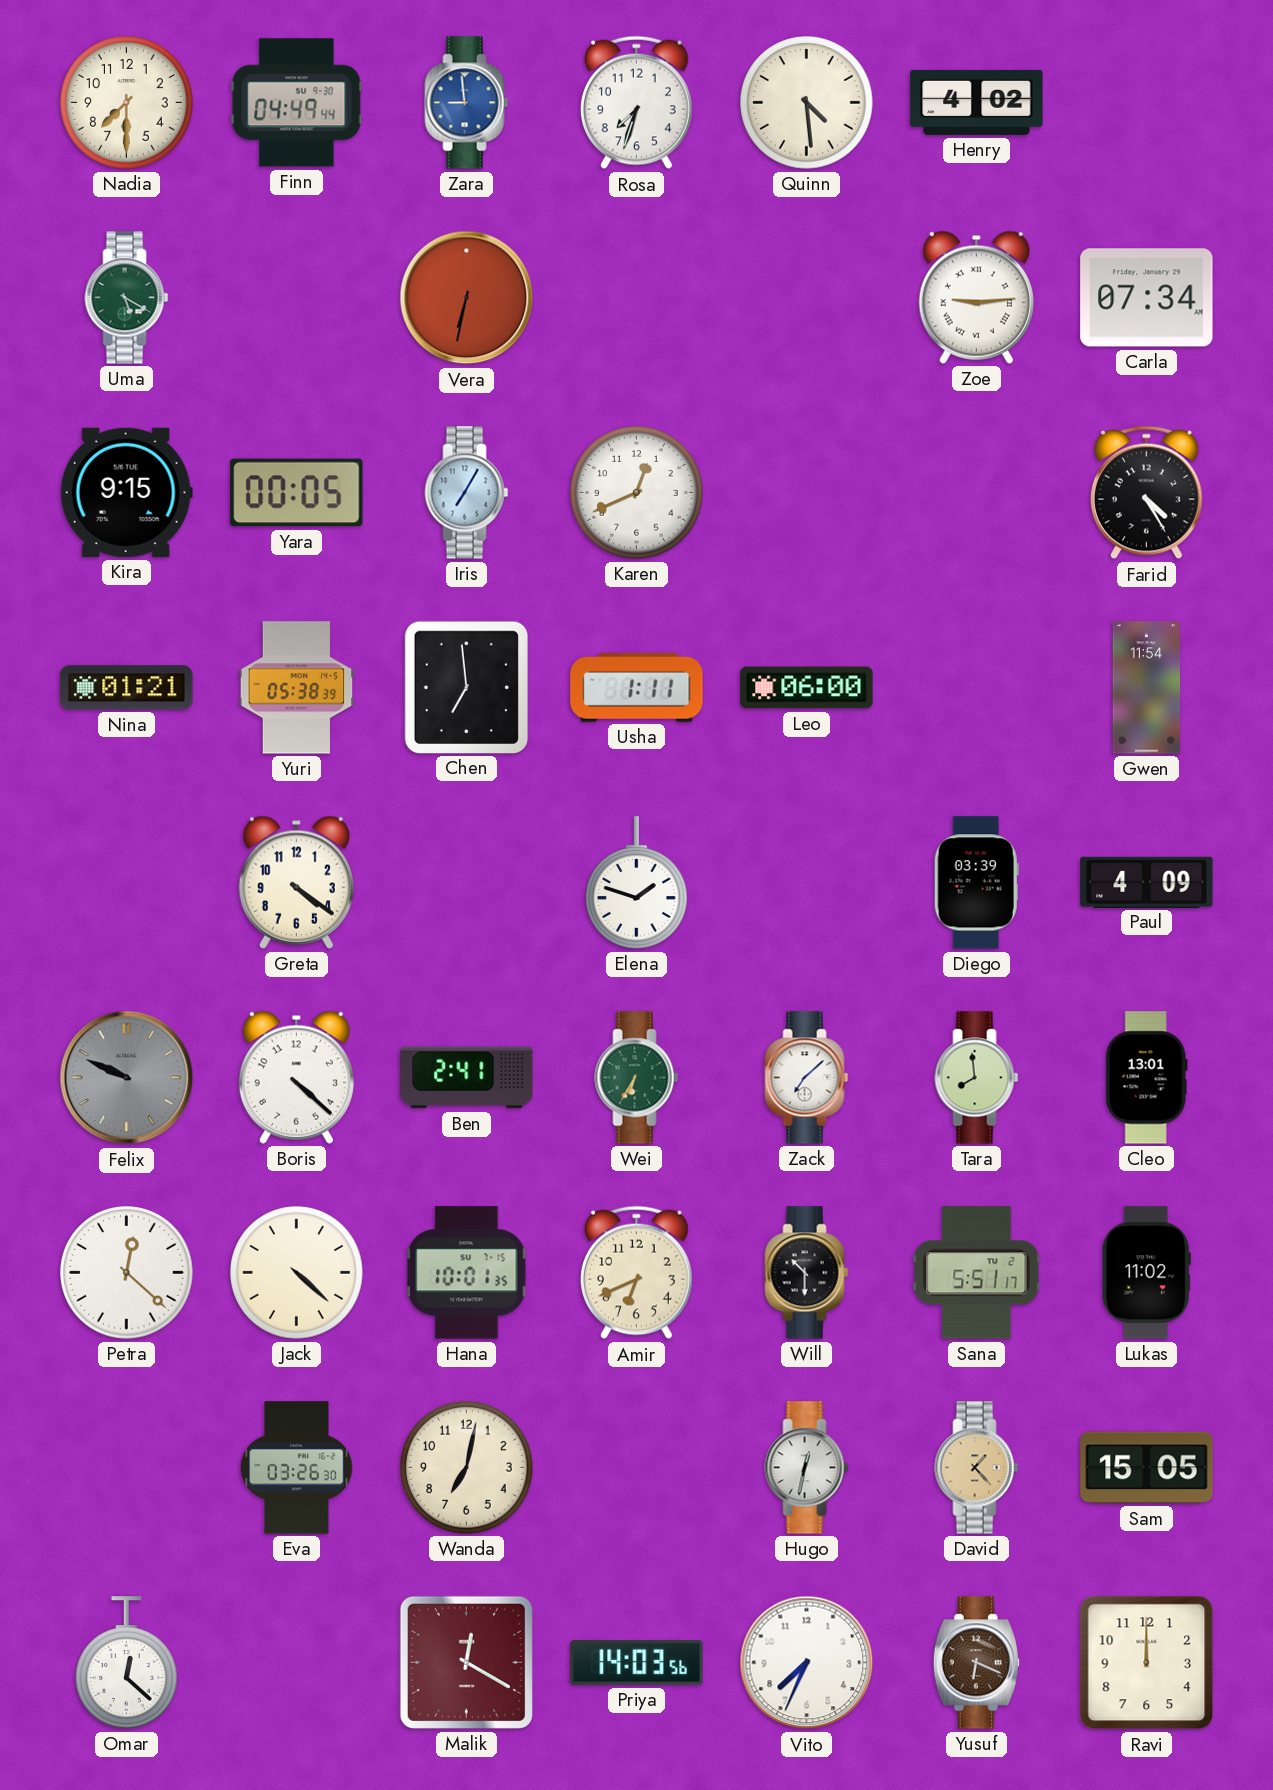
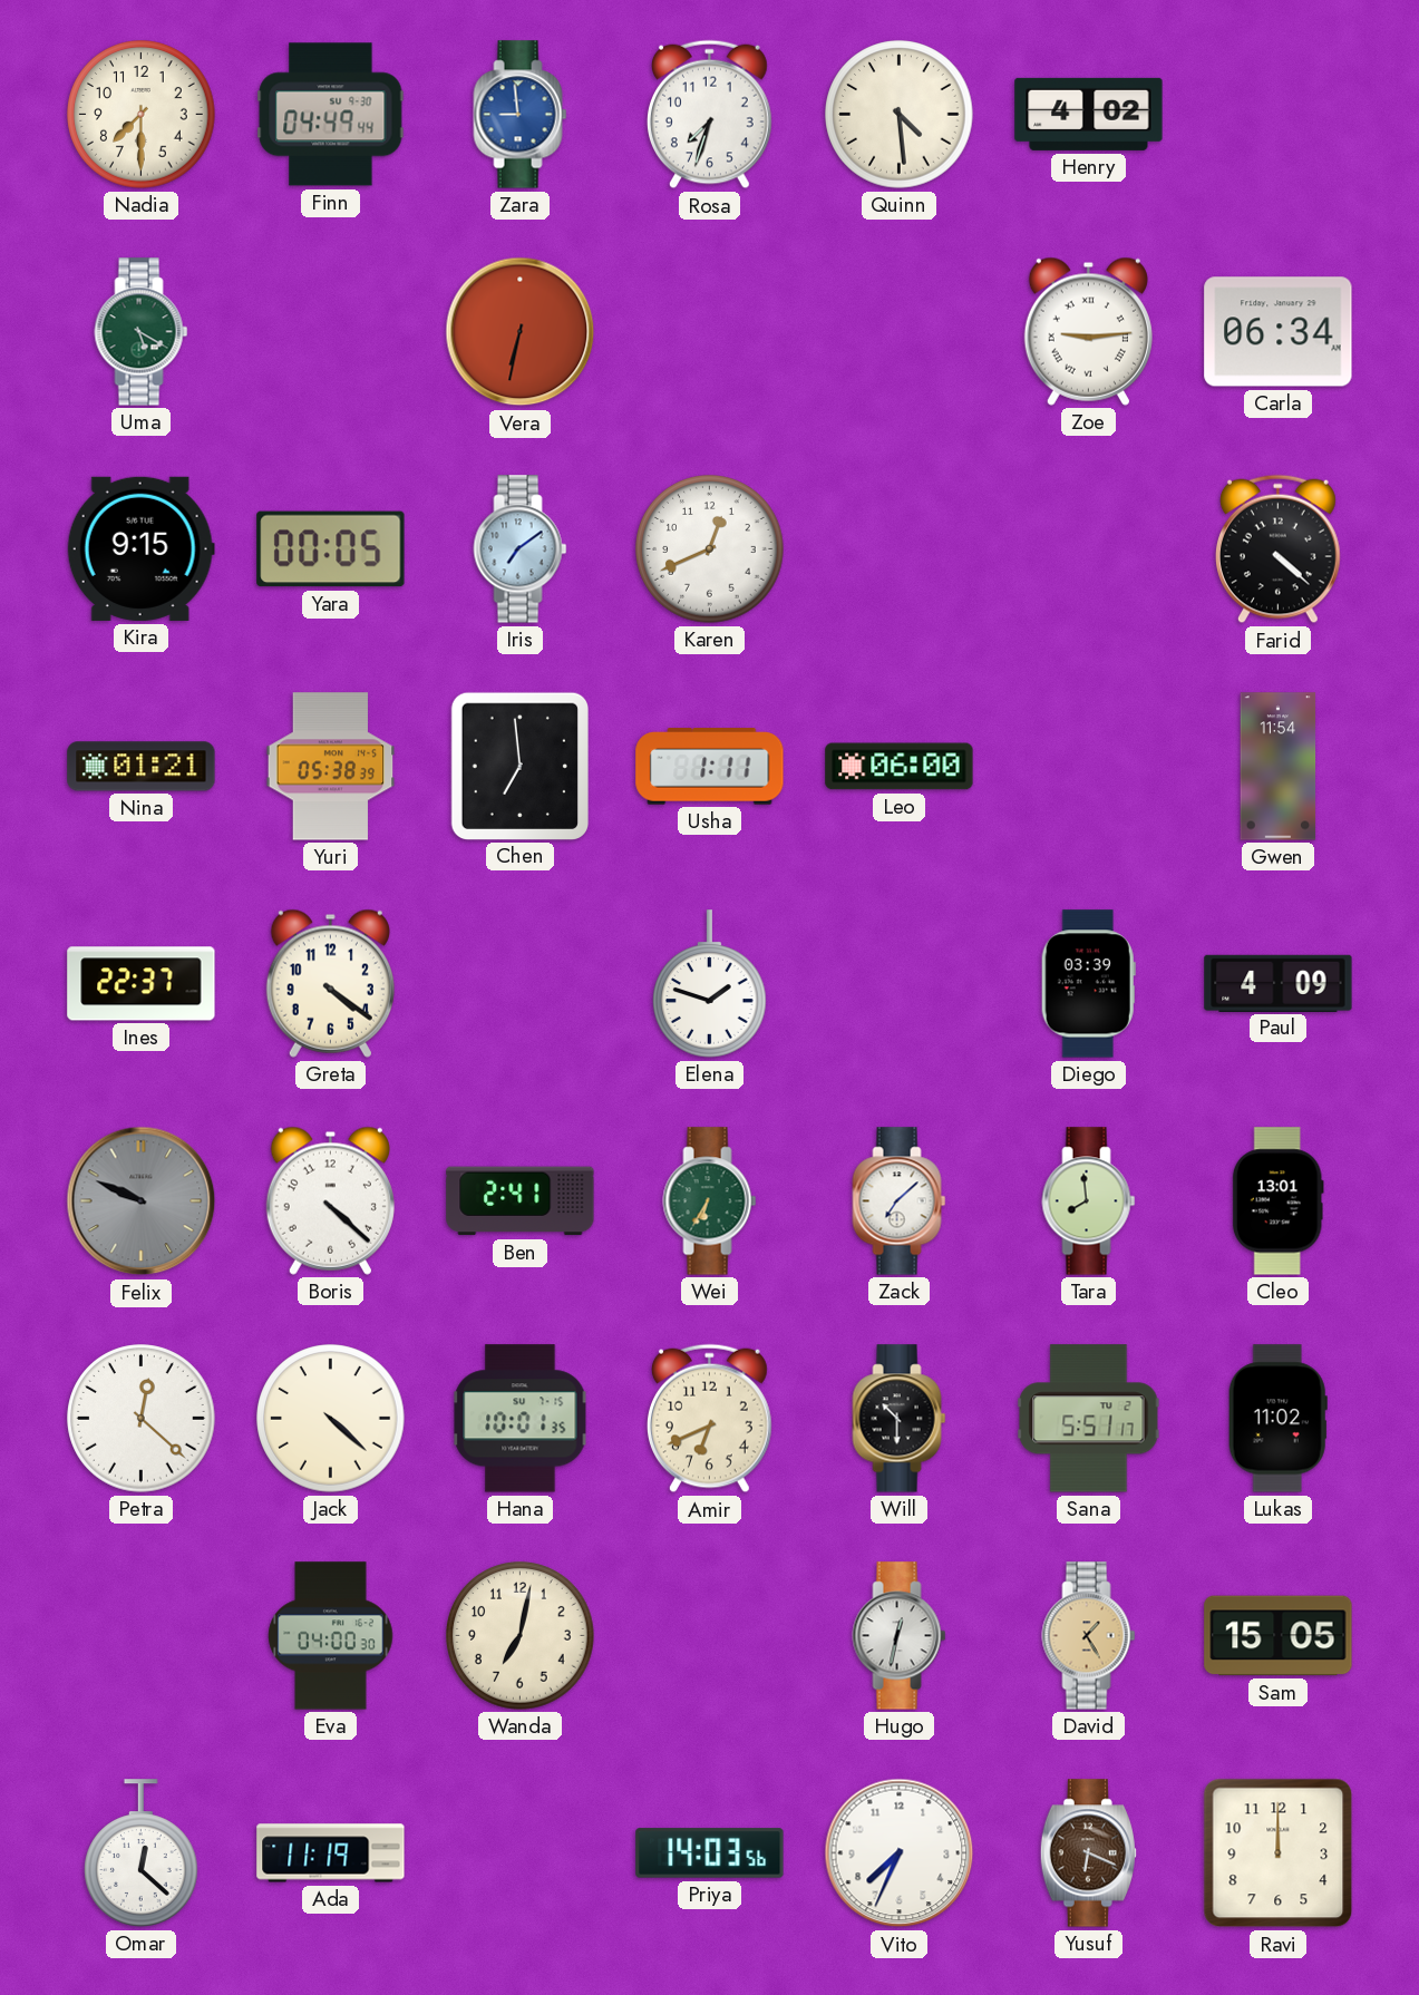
Carla: 07:34 -> 06:34 (1279, 332)
Iris: 7:05 -> 7:09 (521, 549)
Farid: 4:25 -> 4:22 (1277, 549)
Ines: none -> 22:37 (142, 984)
Eva: 03:26 -> 04:00 (331, 1636)
David: 1:23 -> 1:25 (1089, 1636)
Ada: none -> 11:19 (331, 1853)
Malik: 12:20 -> none (466, 1662)
